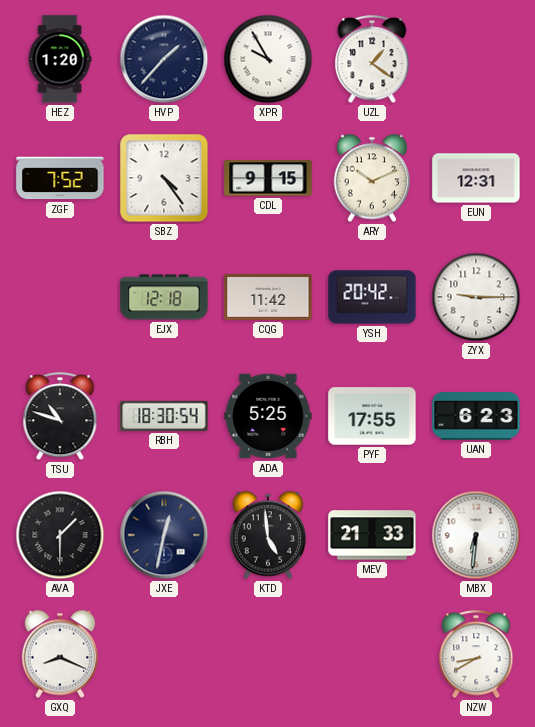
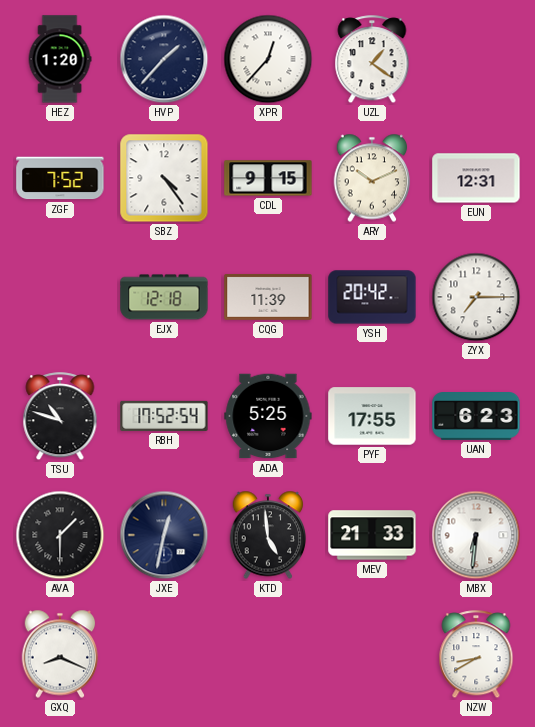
XPR: 9:55 -> 12:37 (268, 59)
CQG: 11:42 -> 11:39 (268, 297)
ZYX: 9:15 -> 7:15 (476, 297)
RBH: 18:30 -> 17:52 (164, 416)
